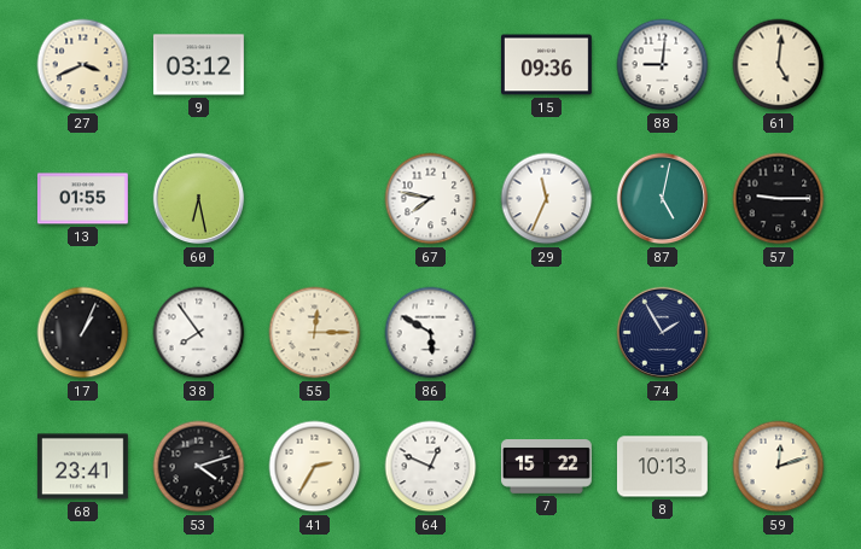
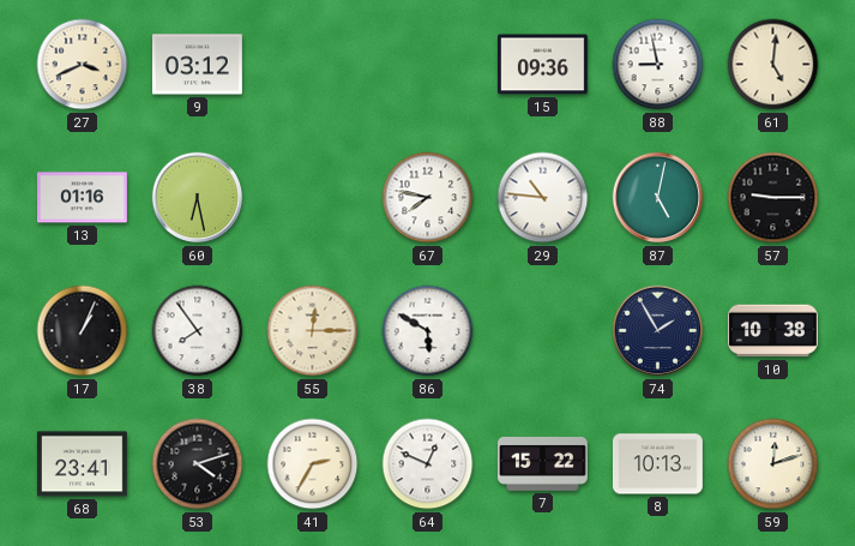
88: 9:01 -> 8:58 (658, 65)
13: 01:55 -> 01:16 (82, 198)
29: 11:34 -> 10:46 (543, 198)
10: none -> 10:38 (772, 331)
